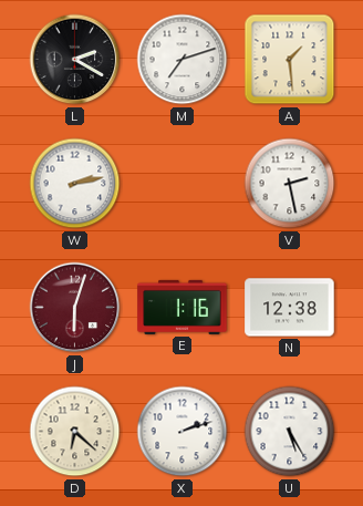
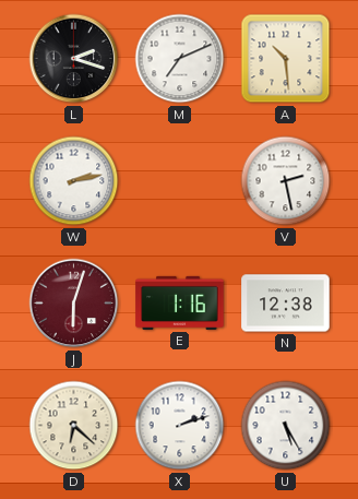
L: 2:20 -> 2:18 (74, 59)
M: 7:12 -> 7:11 (180, 59)
A: 1:29 -> 10:29 (286, 59)
